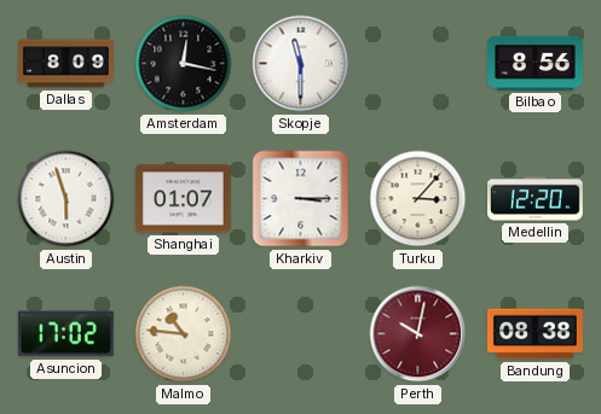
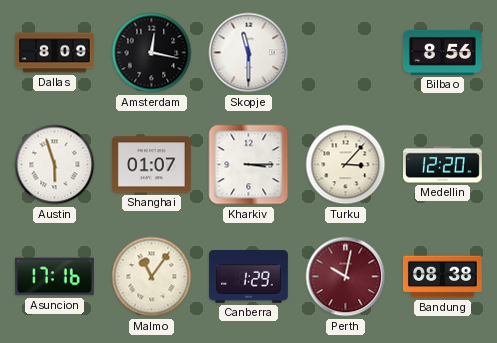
Asuncion: 17:02 -> 17:16 (54, 277)
Malmo: 10:46 -> 11:06 (152, 277)
Canberra: none -> 1:29 (248, 277)
